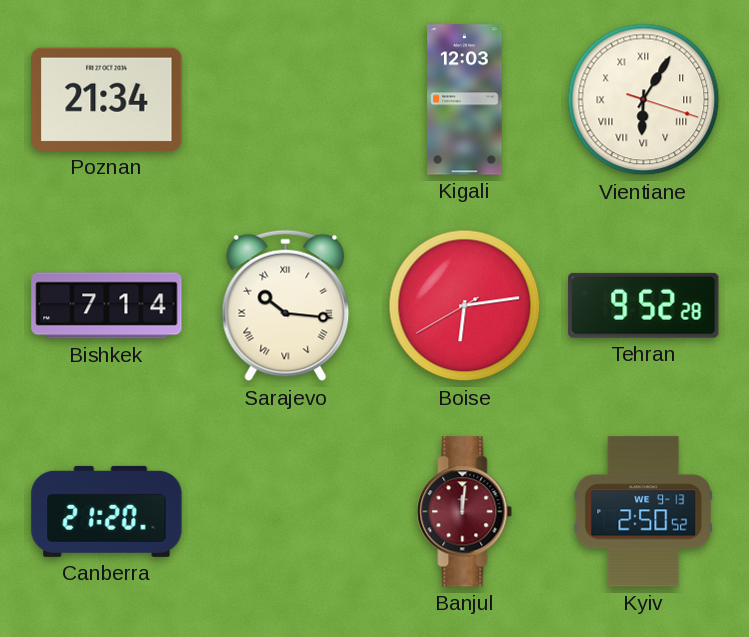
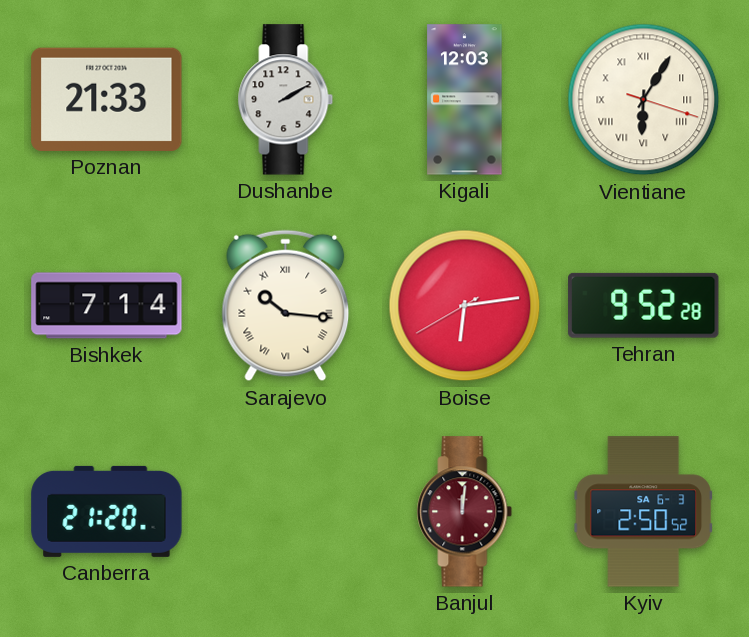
Poznan: 21:34 -> 21:33 (107, 99)
Dushanbe: none -> 2:10 (286, 100)
Kyiv date: WE 9-13 -> SA 6-3 (643, 512)
